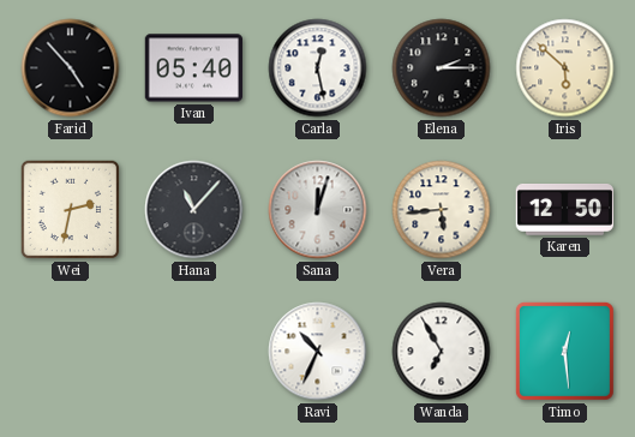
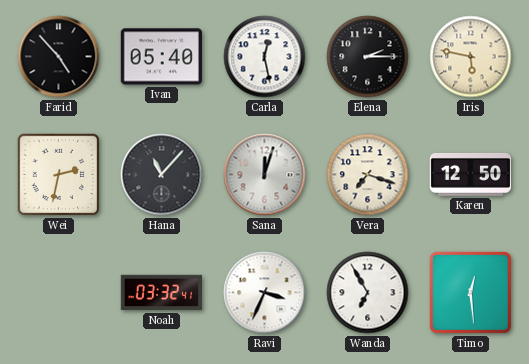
Iris: 5:52 -> 5:47 (471, 57)
Vera: 5:44 -> 7:18 (368, 175)
Noah: none -> 03:32 (162, 293)
Ravi: 10:34 -> 3:34 (265, 293)
